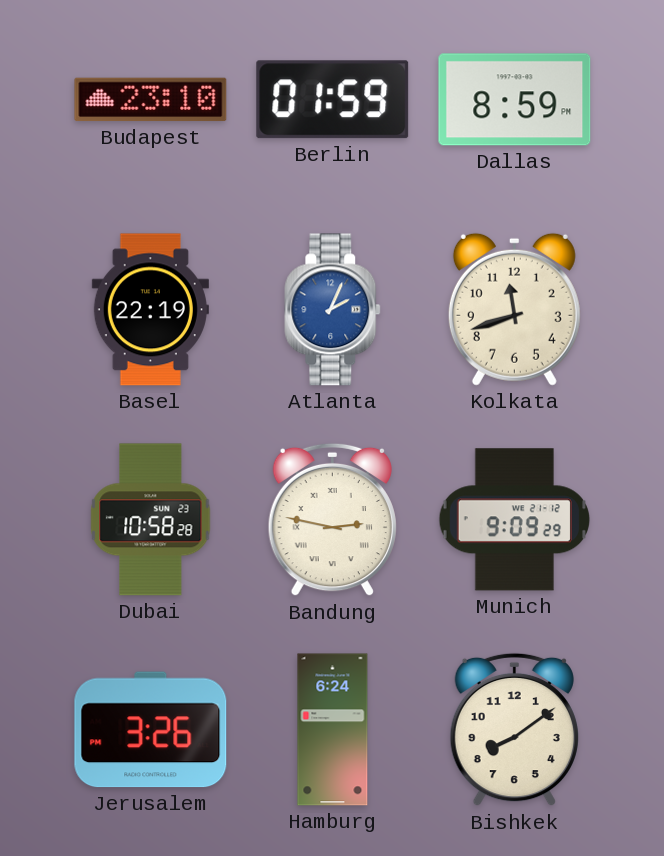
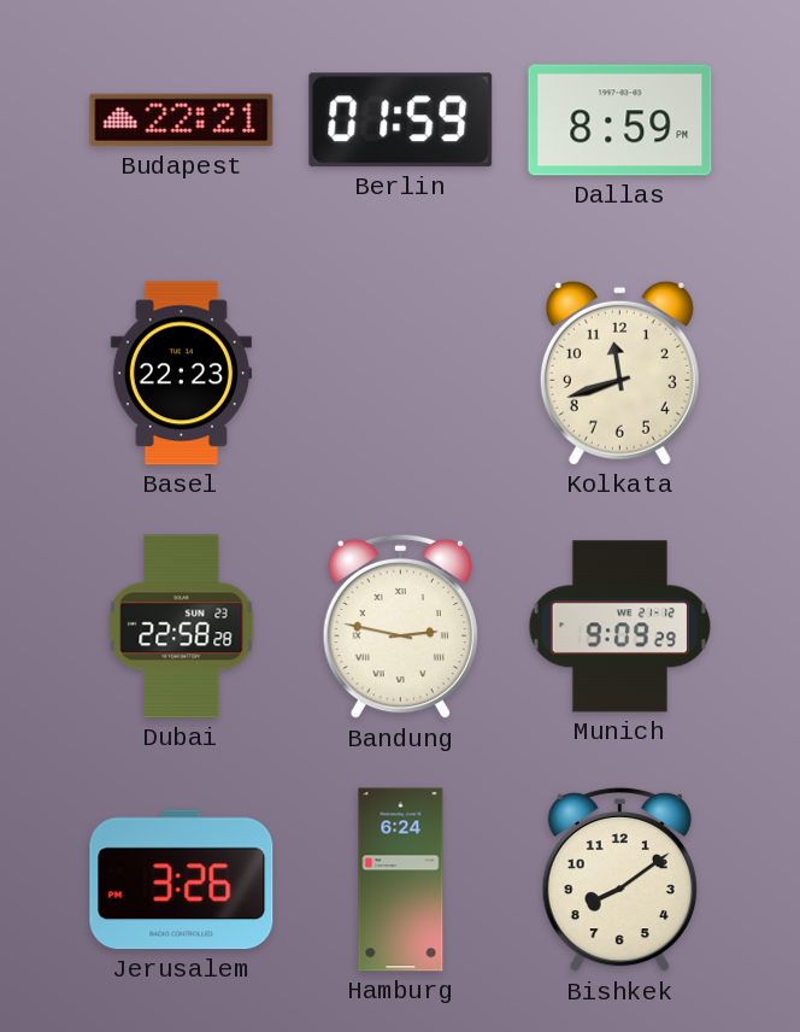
Budapest: 23:10 -> 22:21 (182, 121)
Basel: 22:19 -> 22:23 (181, 374)
Atlanta: 2:04 -> none (333, 310)
Dubai: 10:58 -> 22:58 (182, 627)
